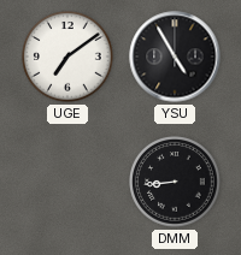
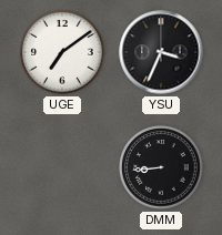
YSU: 4:55 -> 3:34 (161, 52)
